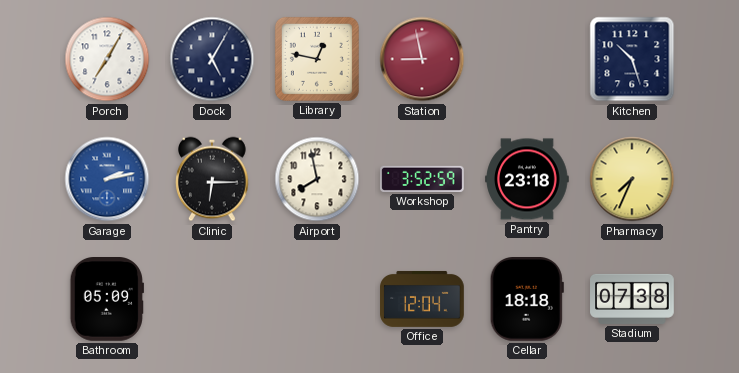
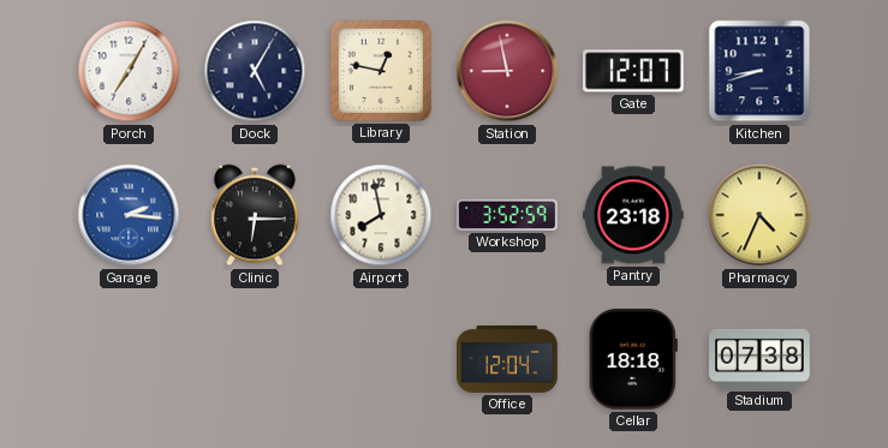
Gate: none -> 12:07 (634, 71)
Kitchen: 10:27 -> 8:42 (759, 71)
Garage: 2:13 -> 2:16 (129, 215)
Pharmacy: 7:34 -> 4:34 (759, 215)
Bathroom: 05:09 -> none (107, 300)
